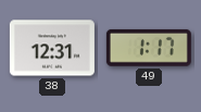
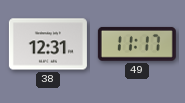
49: 1:17 -> 11:17 (137, 44)
